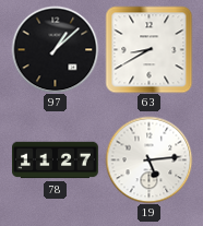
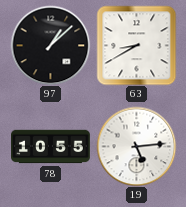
78: 11:27 -> 10:55 (51, 147)
